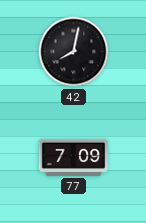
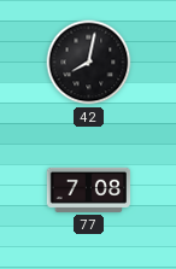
77: 7:09 -> 7:08 (89, 189)
